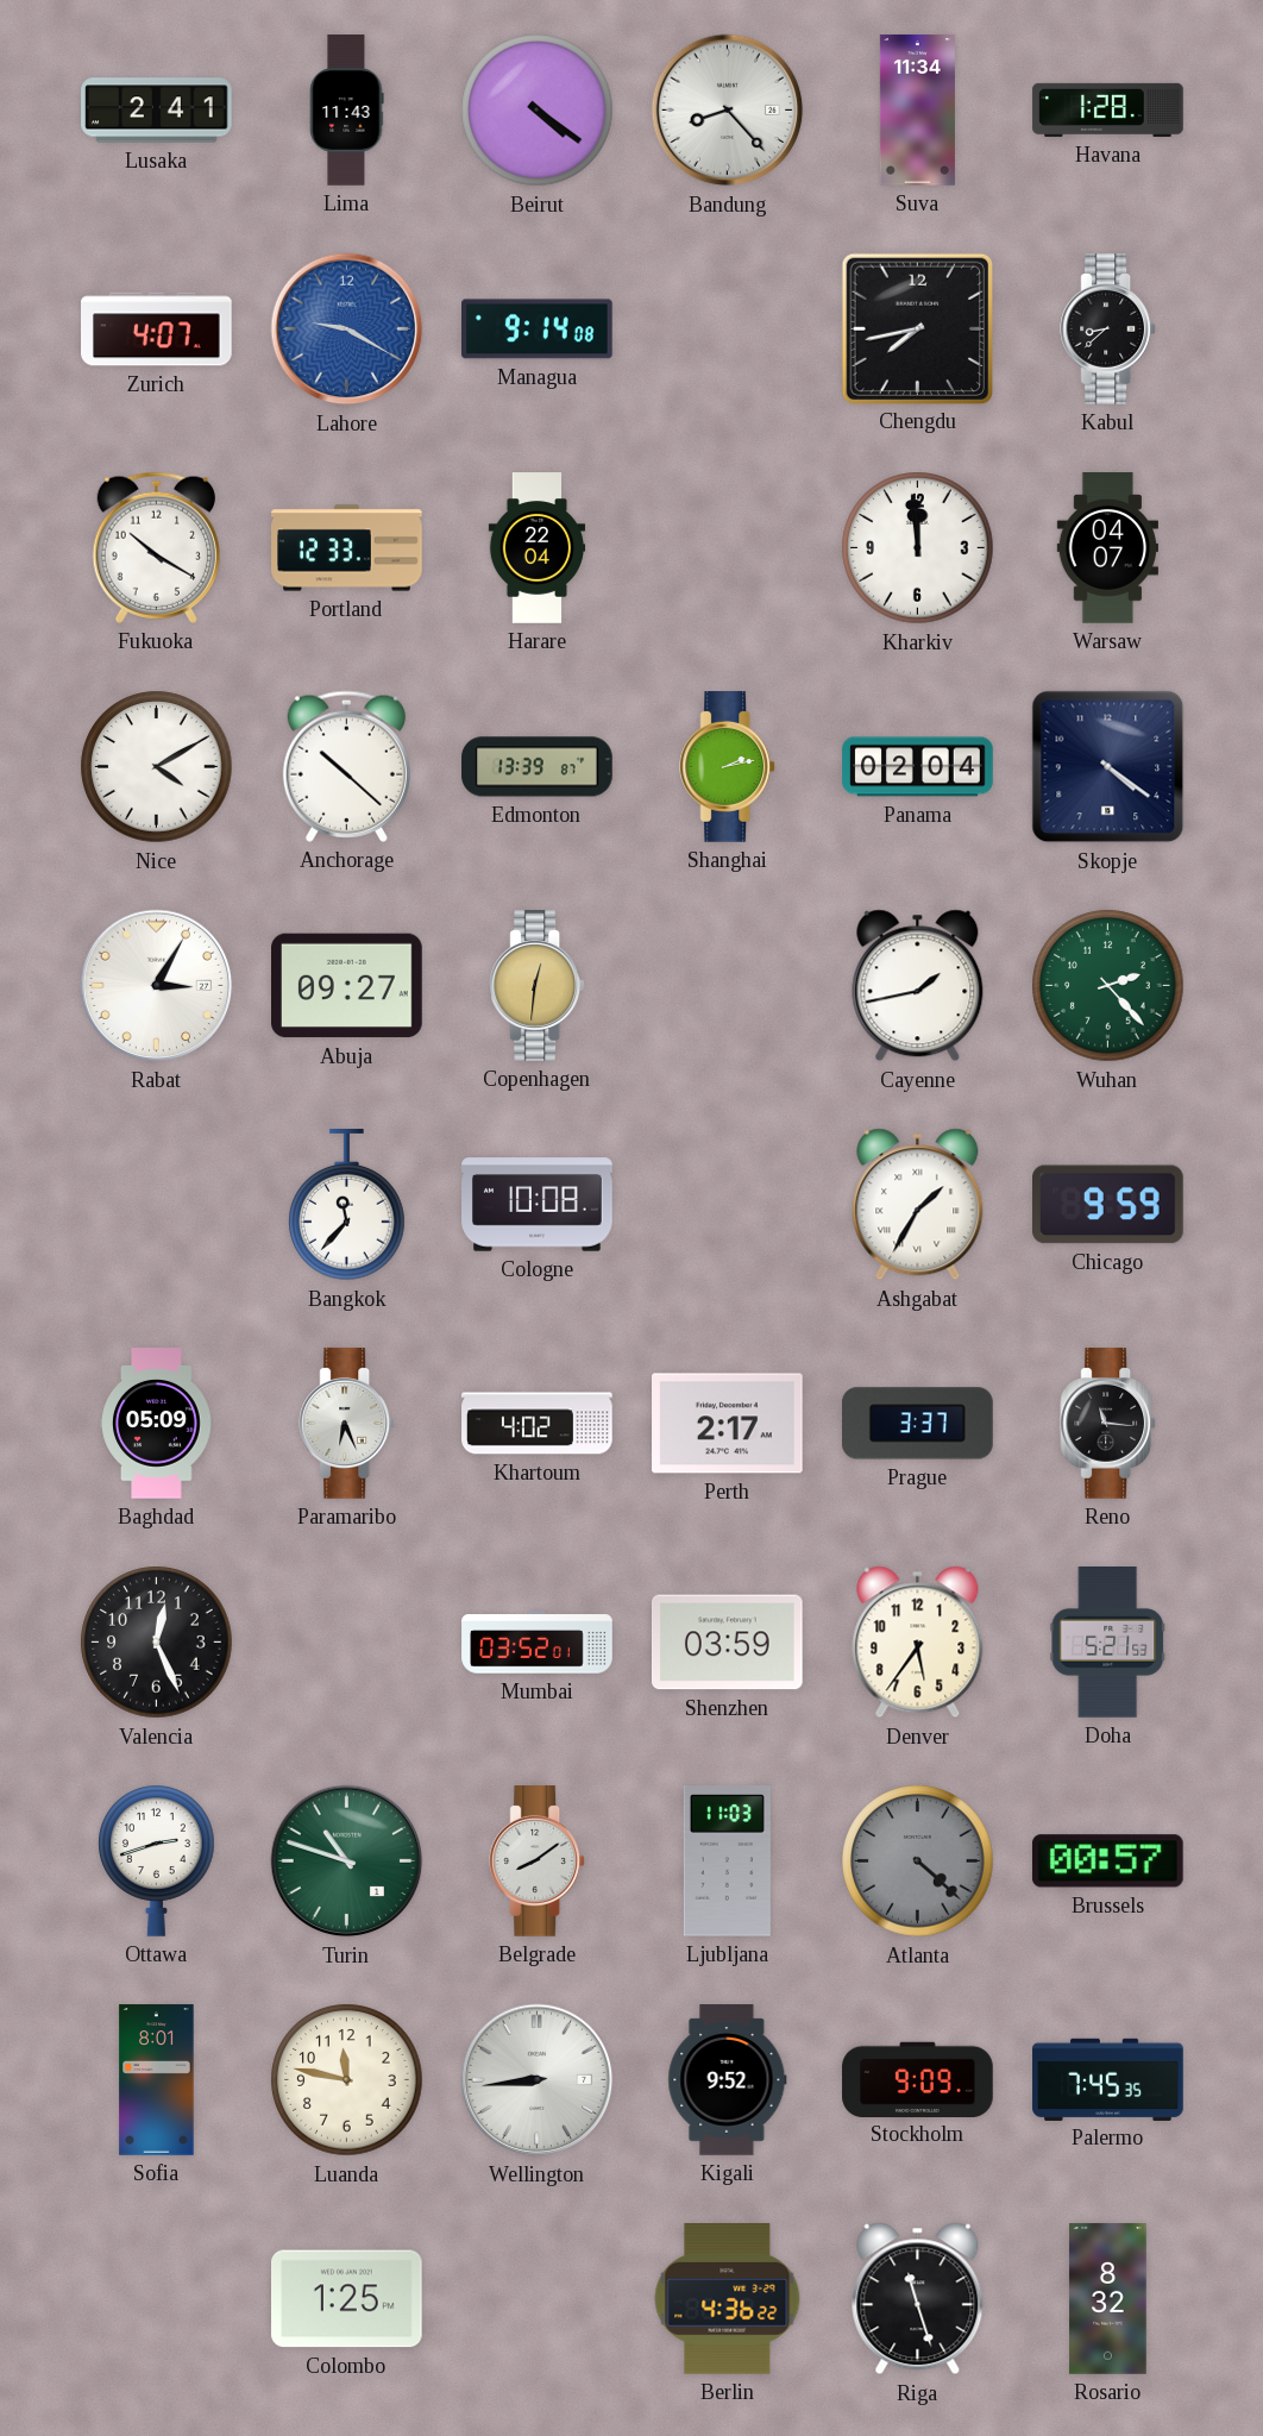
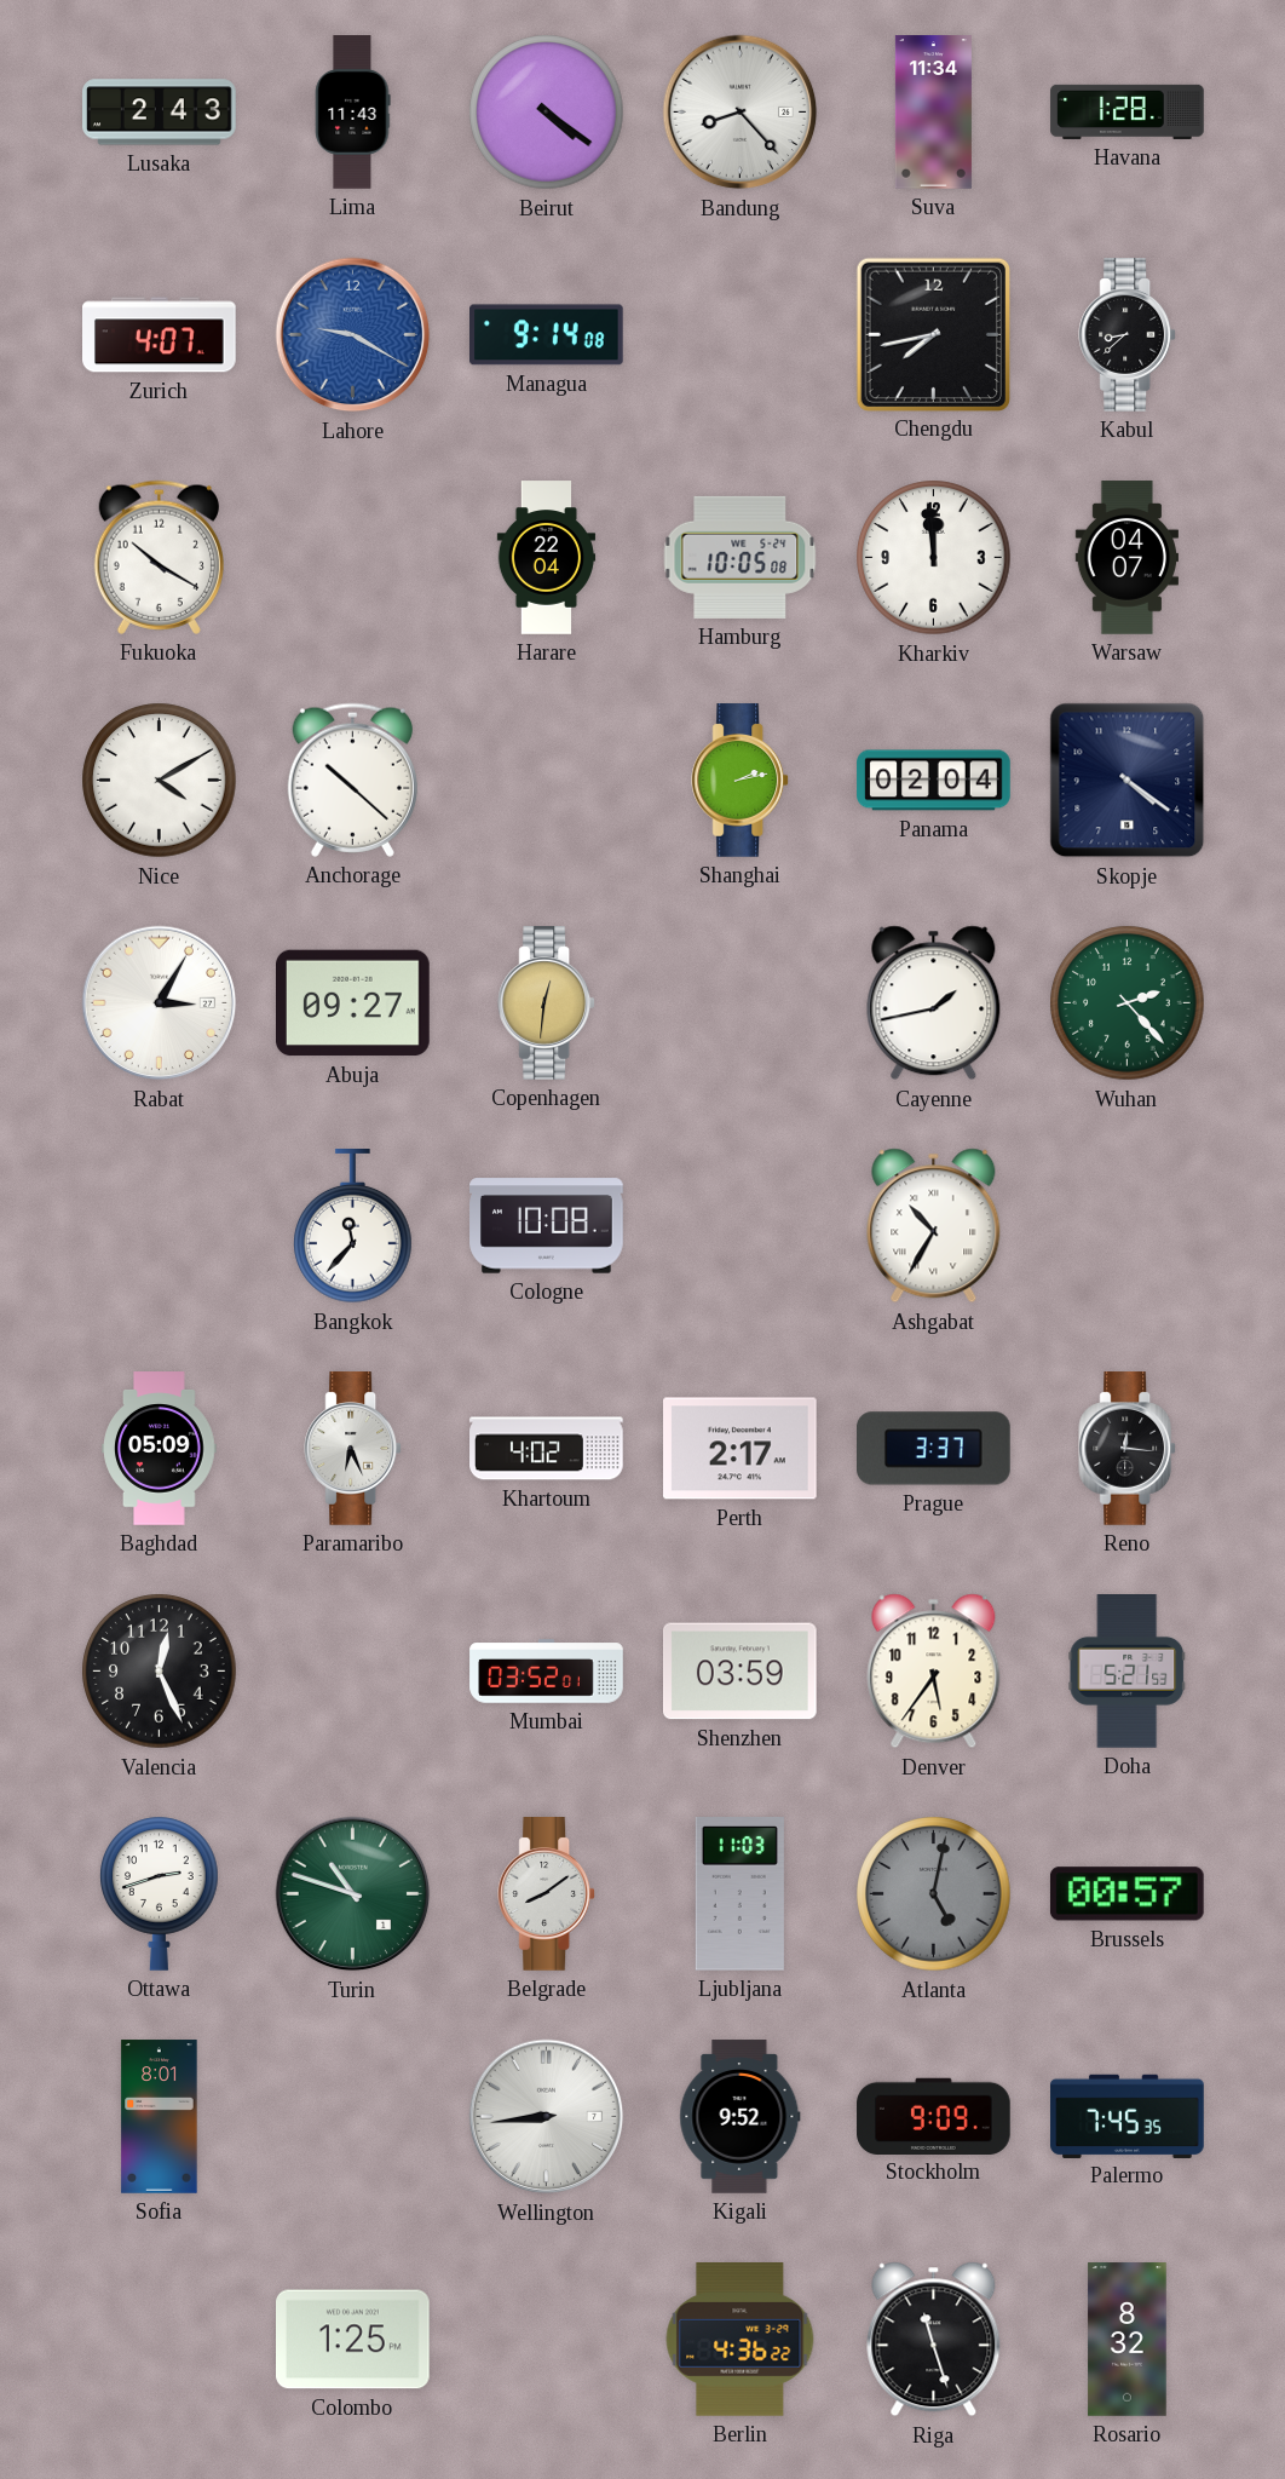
Lusaka: 2:41 -> 2:43 (160, 113)
Portland: 12:33 -> none (347, 548)
Hamburg: none -> 10:05 (741, 557)
Edmonton: 13:39 -> none (538, 767)
Ashgabat: 1:35 -> 10:35 (934, 1226)
Chicago: 9:59 -> none (1108, 1205)
Reno: 11:16 -> 12:16 (1128, 1449)
Atlanta: 4:22 -> 5:02 (934, 1894)
Luanda: 11:47 -> none (347, 2080)
